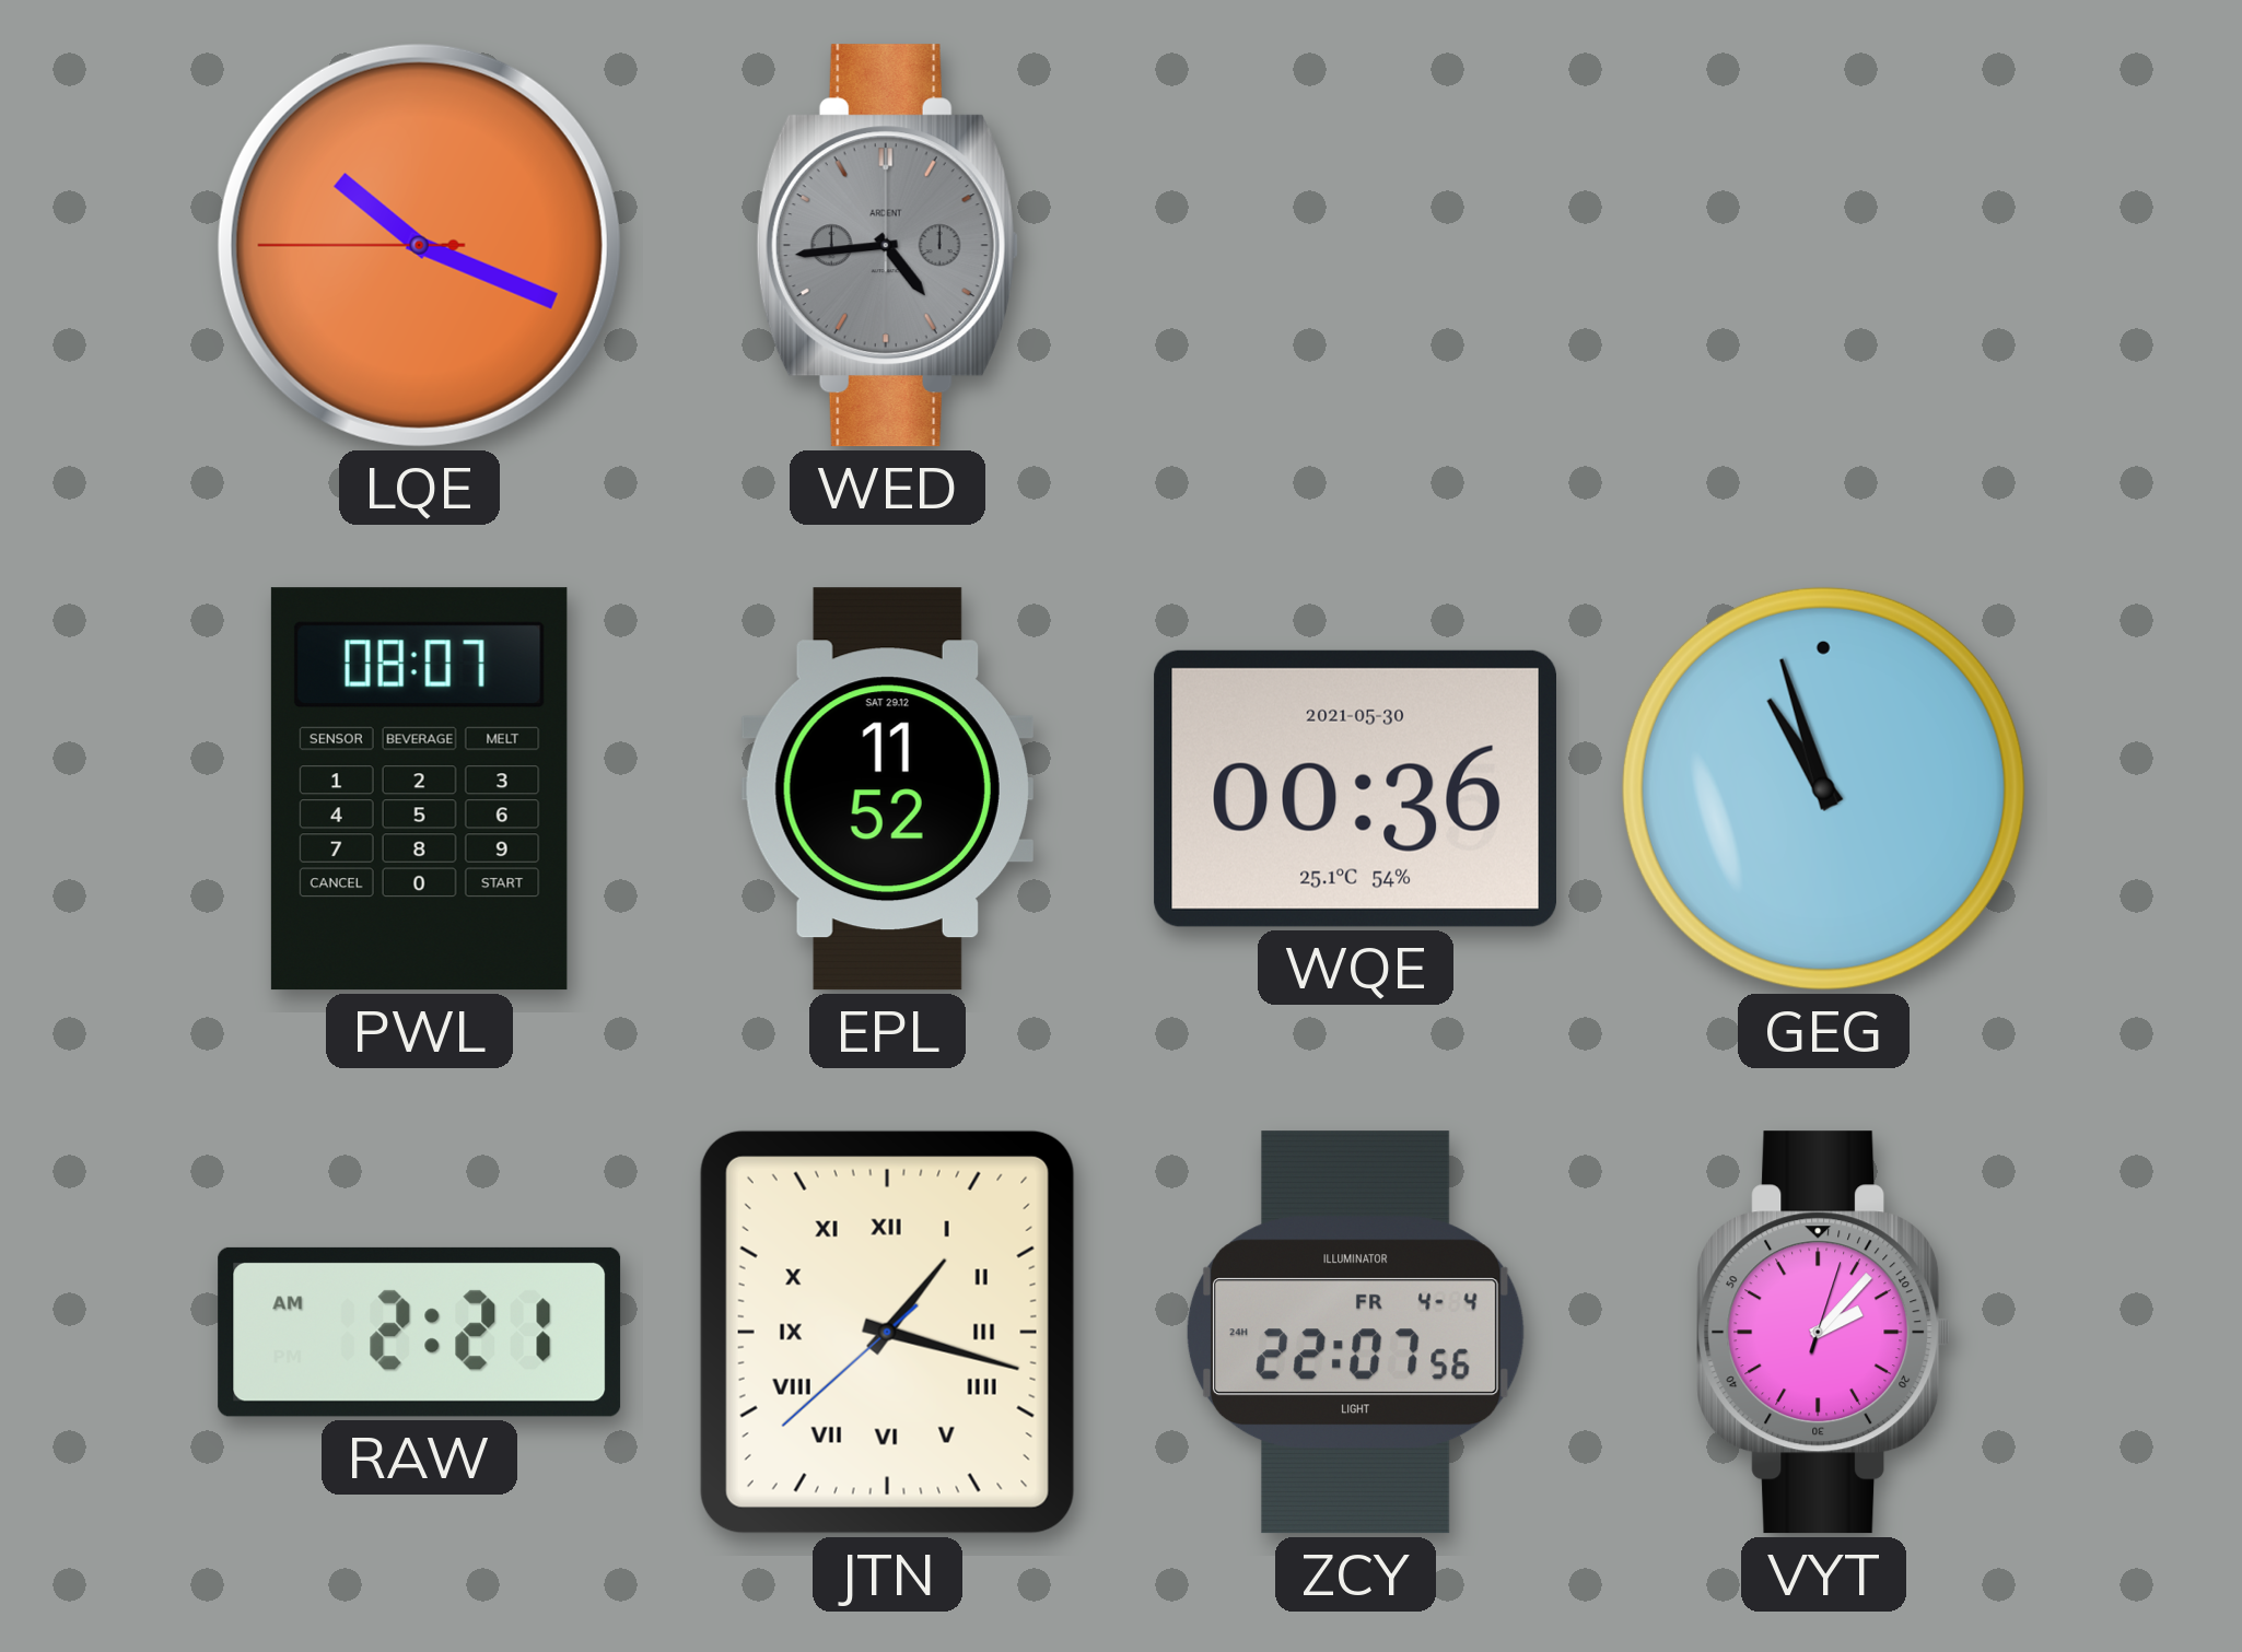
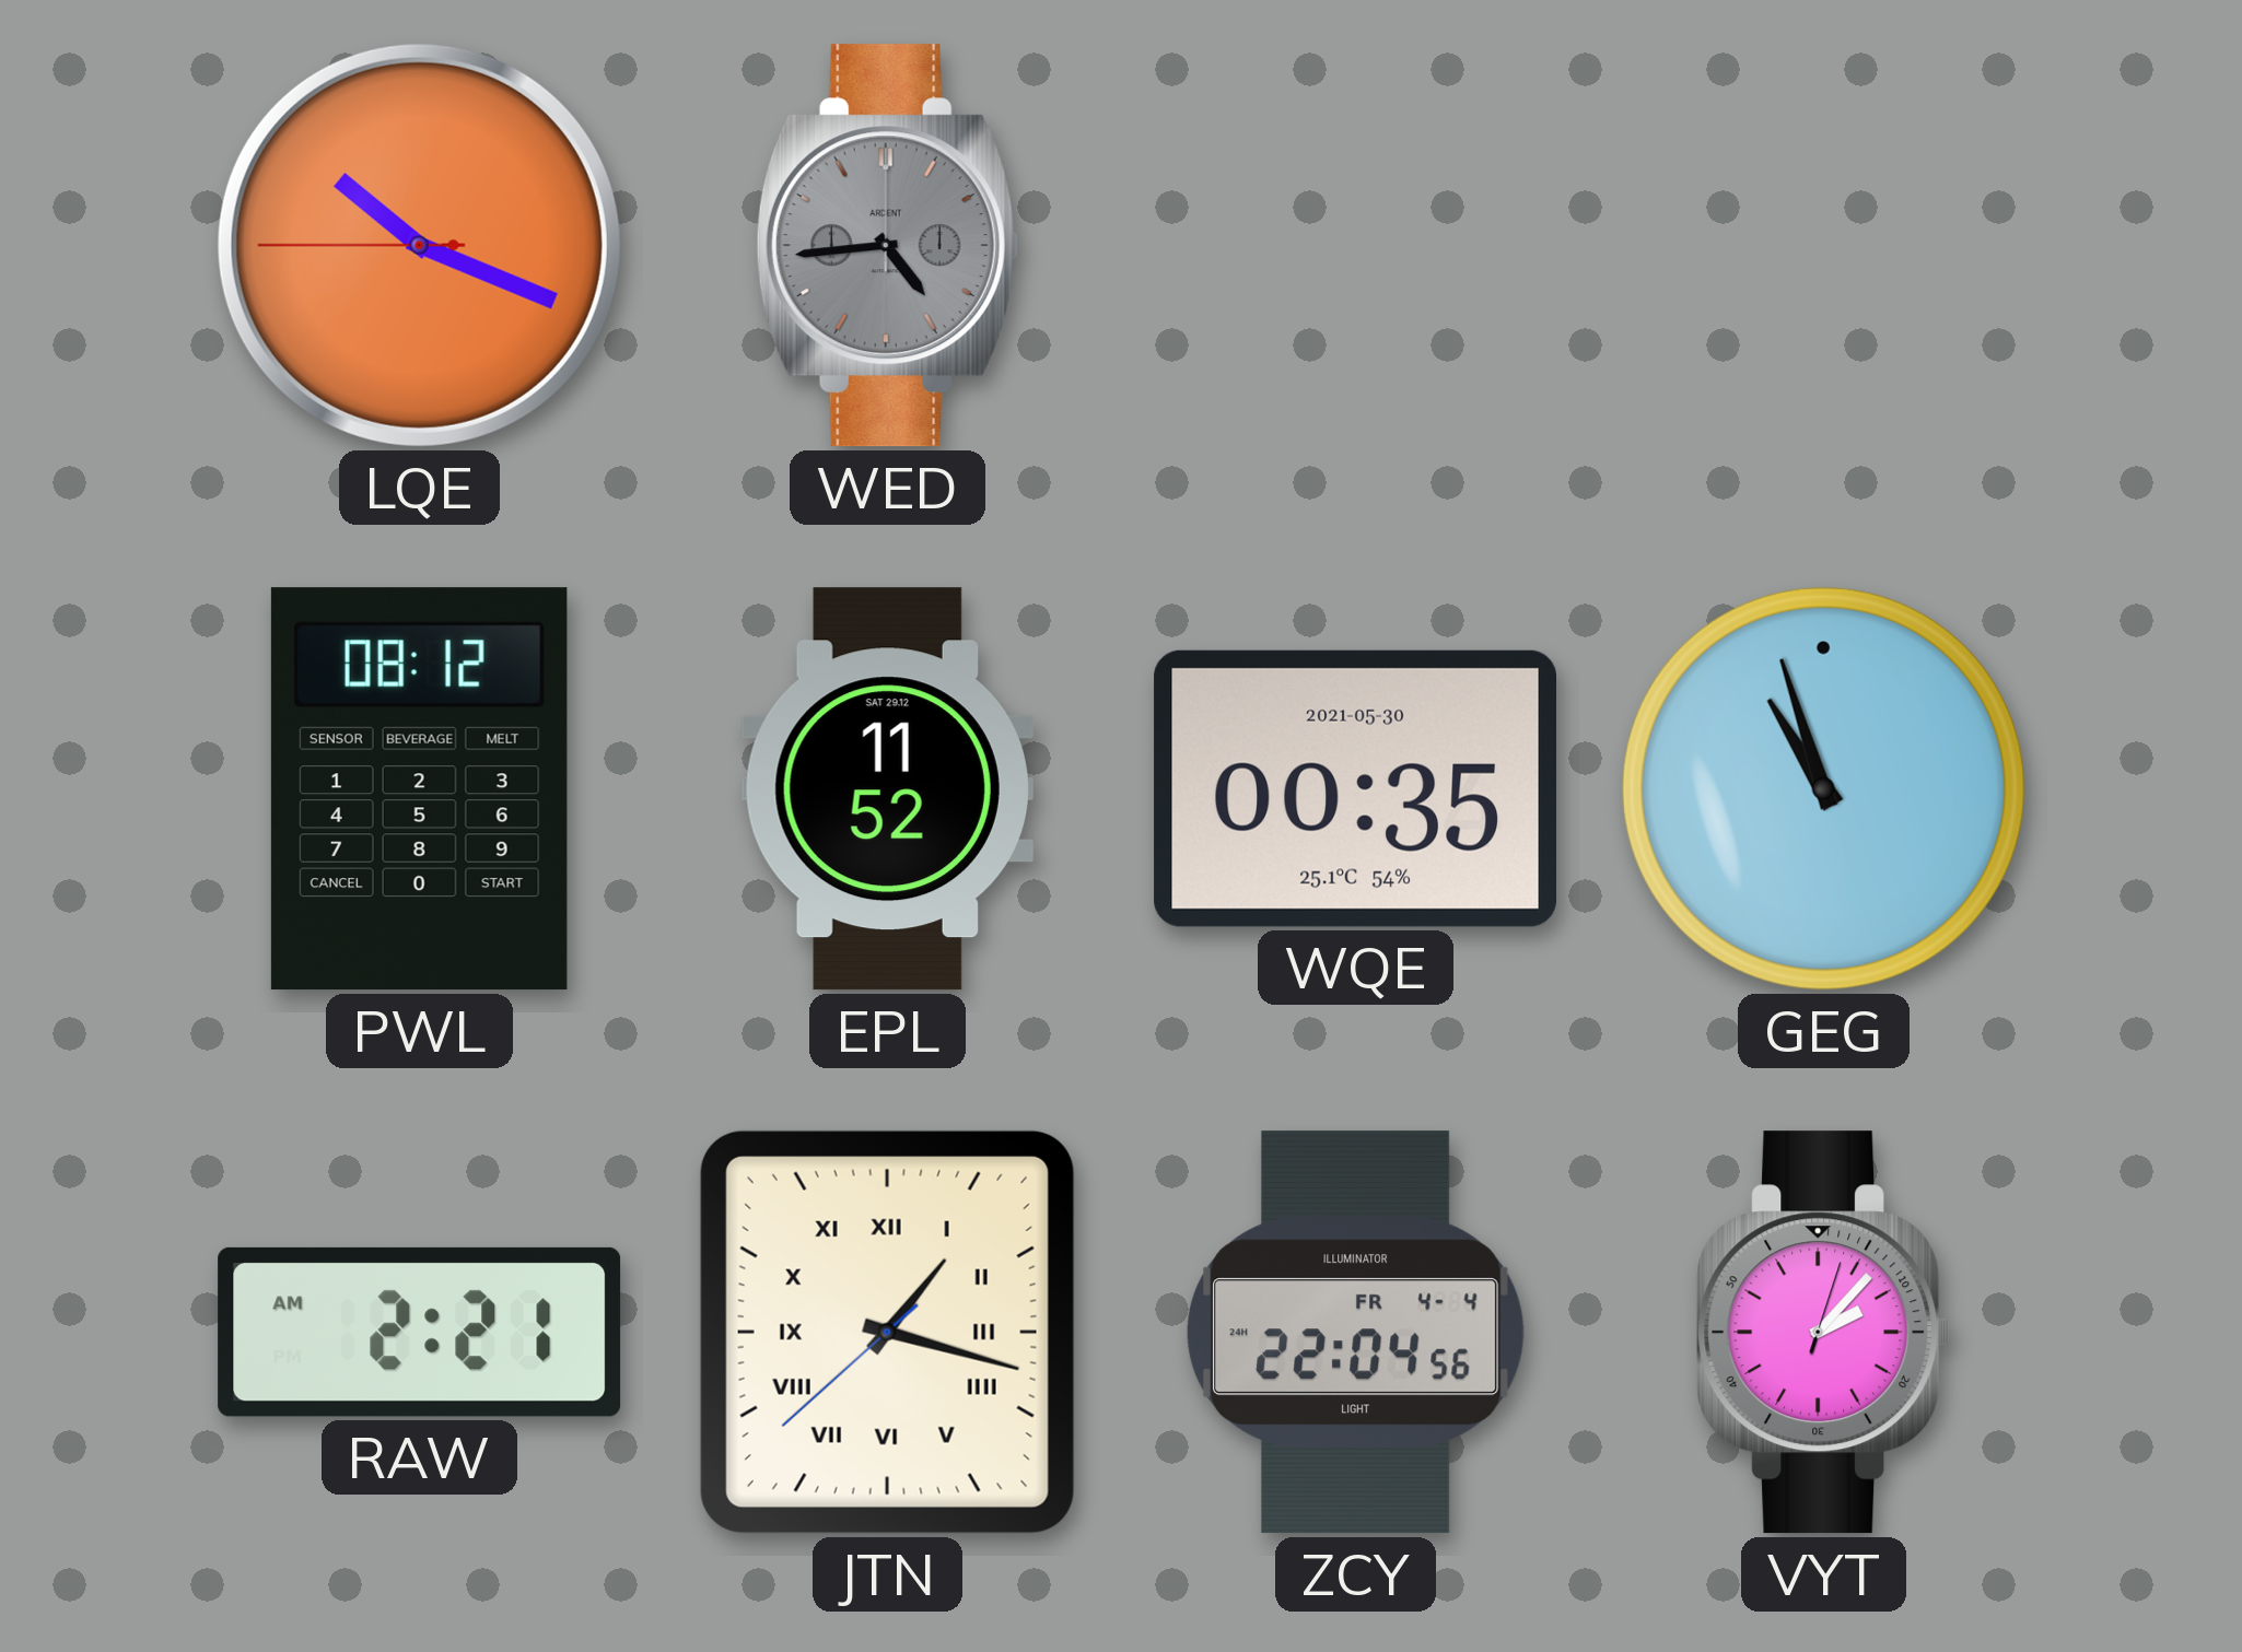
PWL: 08:07 -> 08:12 (419, 789)
WQE: 00:36 -> 00:35 (1355, 788)
ZCY: 22:07 -> 22:04 (1355, 1333)
